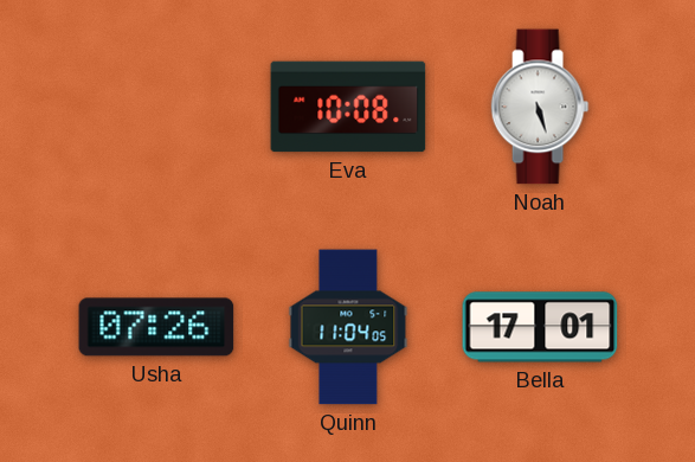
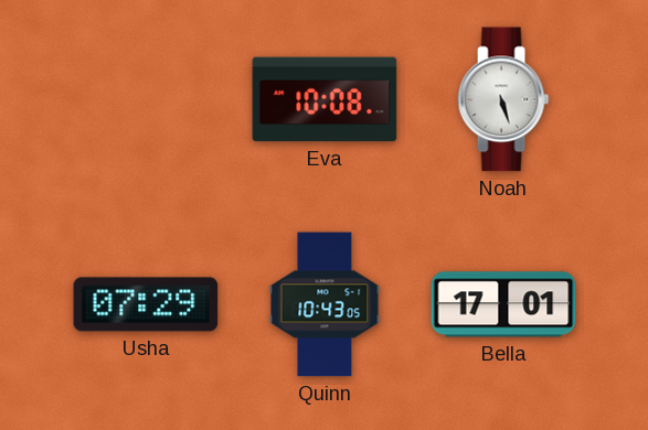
Usha: 07:26 -> 07:29 (146, 304)
Quinn: 11:04 -> 10:43 (325, 304)
